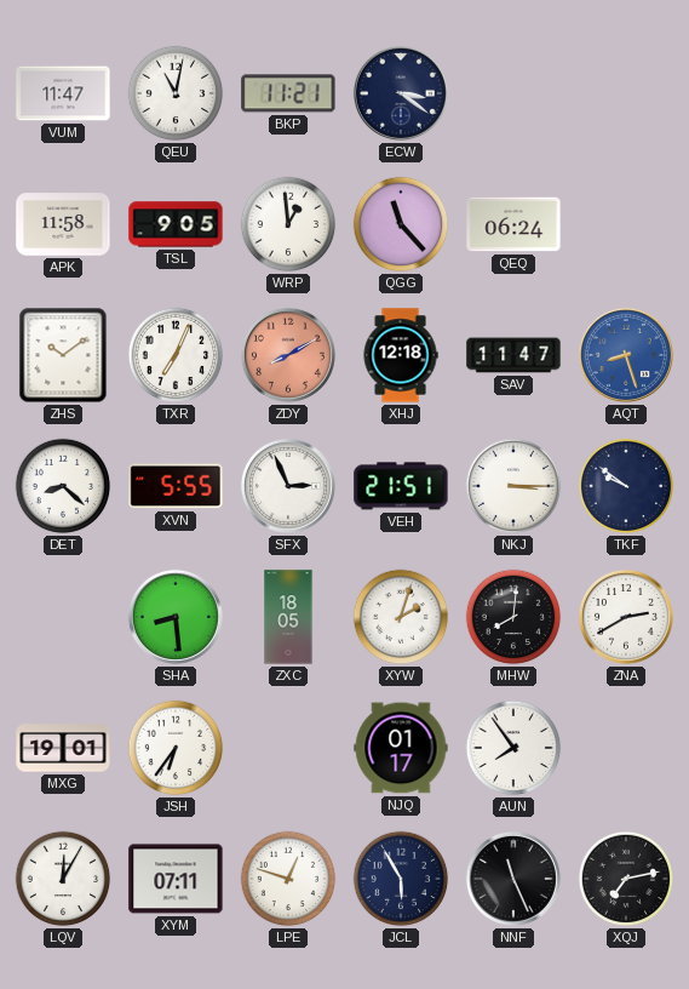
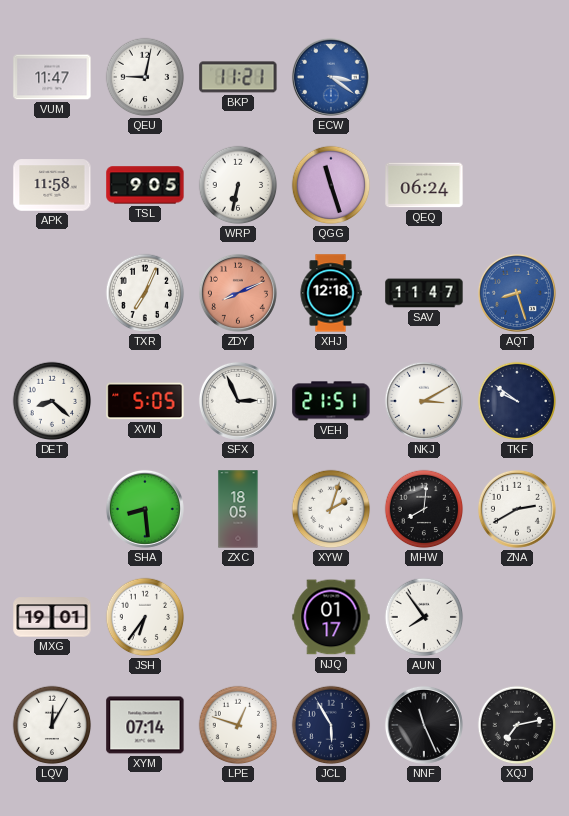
QEU: 11:02 -> 9:02 (145, 77)
ECW dial: navy -> blue (331, 77)
WRP: 12:59 -> 6:32 (238, 185)
QGG: 11:23 -> 11:27 (331, 185)
ZHS: 10:09 -> none (63, 355)
ZDY: 8:10 -> 8:11 (238, 293)
XVN: 5:55 -> 5:05 (145, 401)
NKJ: 3:15 -> 3:10 (424, 401)
XYM: 07:11 -> 07:14 (145, 725)
